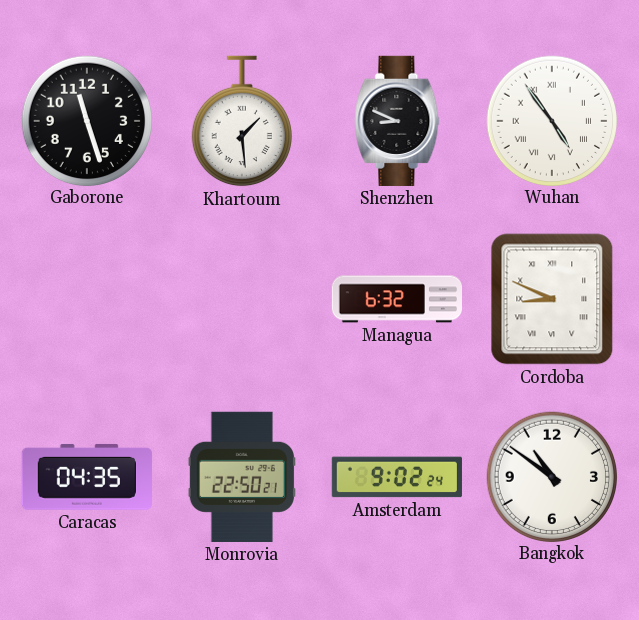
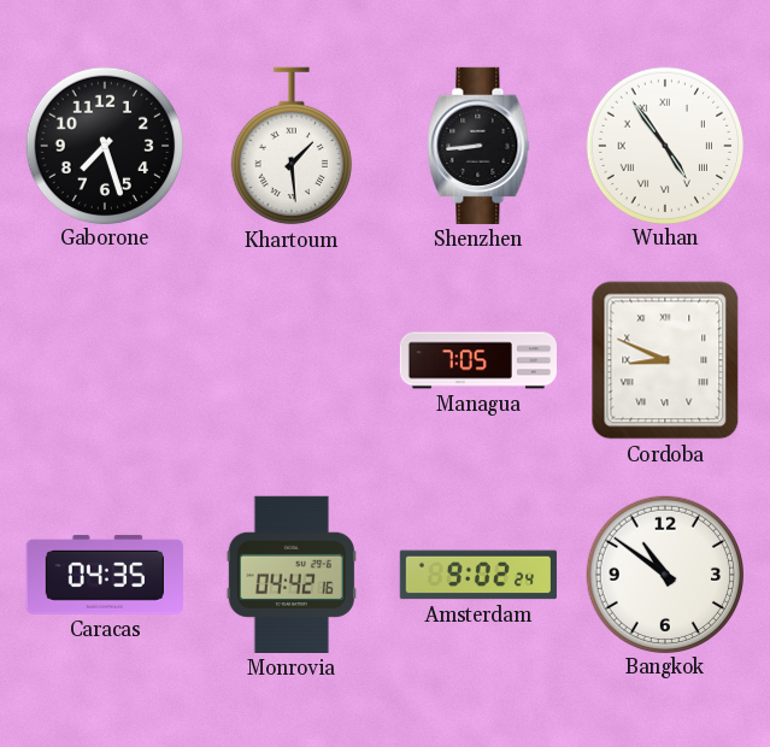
Gaborone: 11:27 -> 7:27 (104, 145)
Shenzhen: 8:49 -> 8:44 (478, 146)
Managua: 6:32 -> 7:05 (477, 360)
Monrovia: 22:50 -> 04:42 (292, 575)
